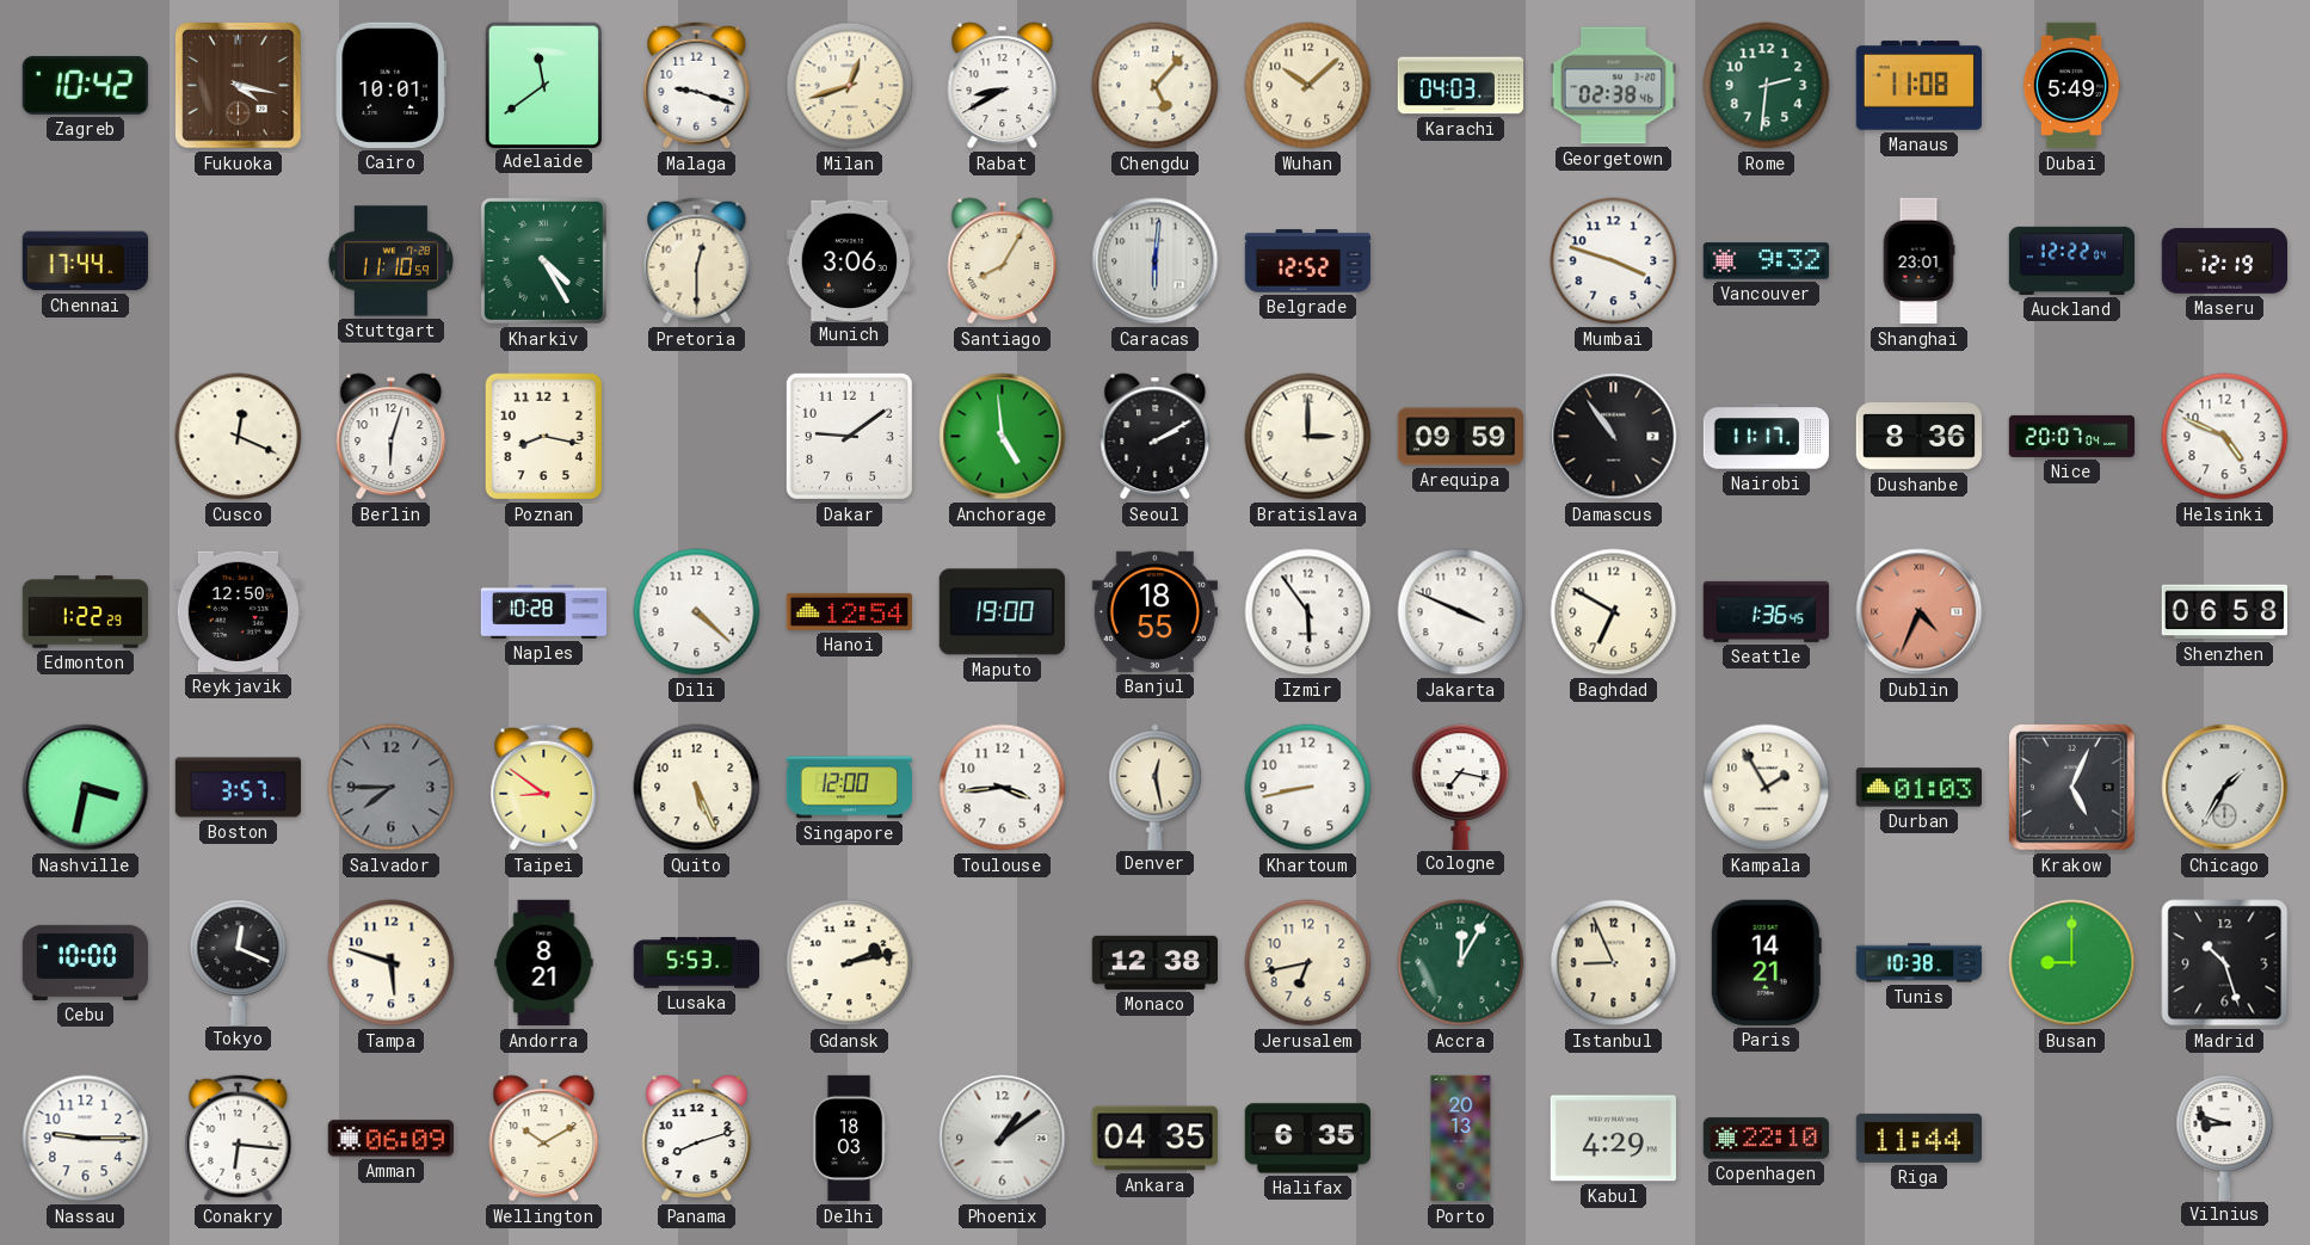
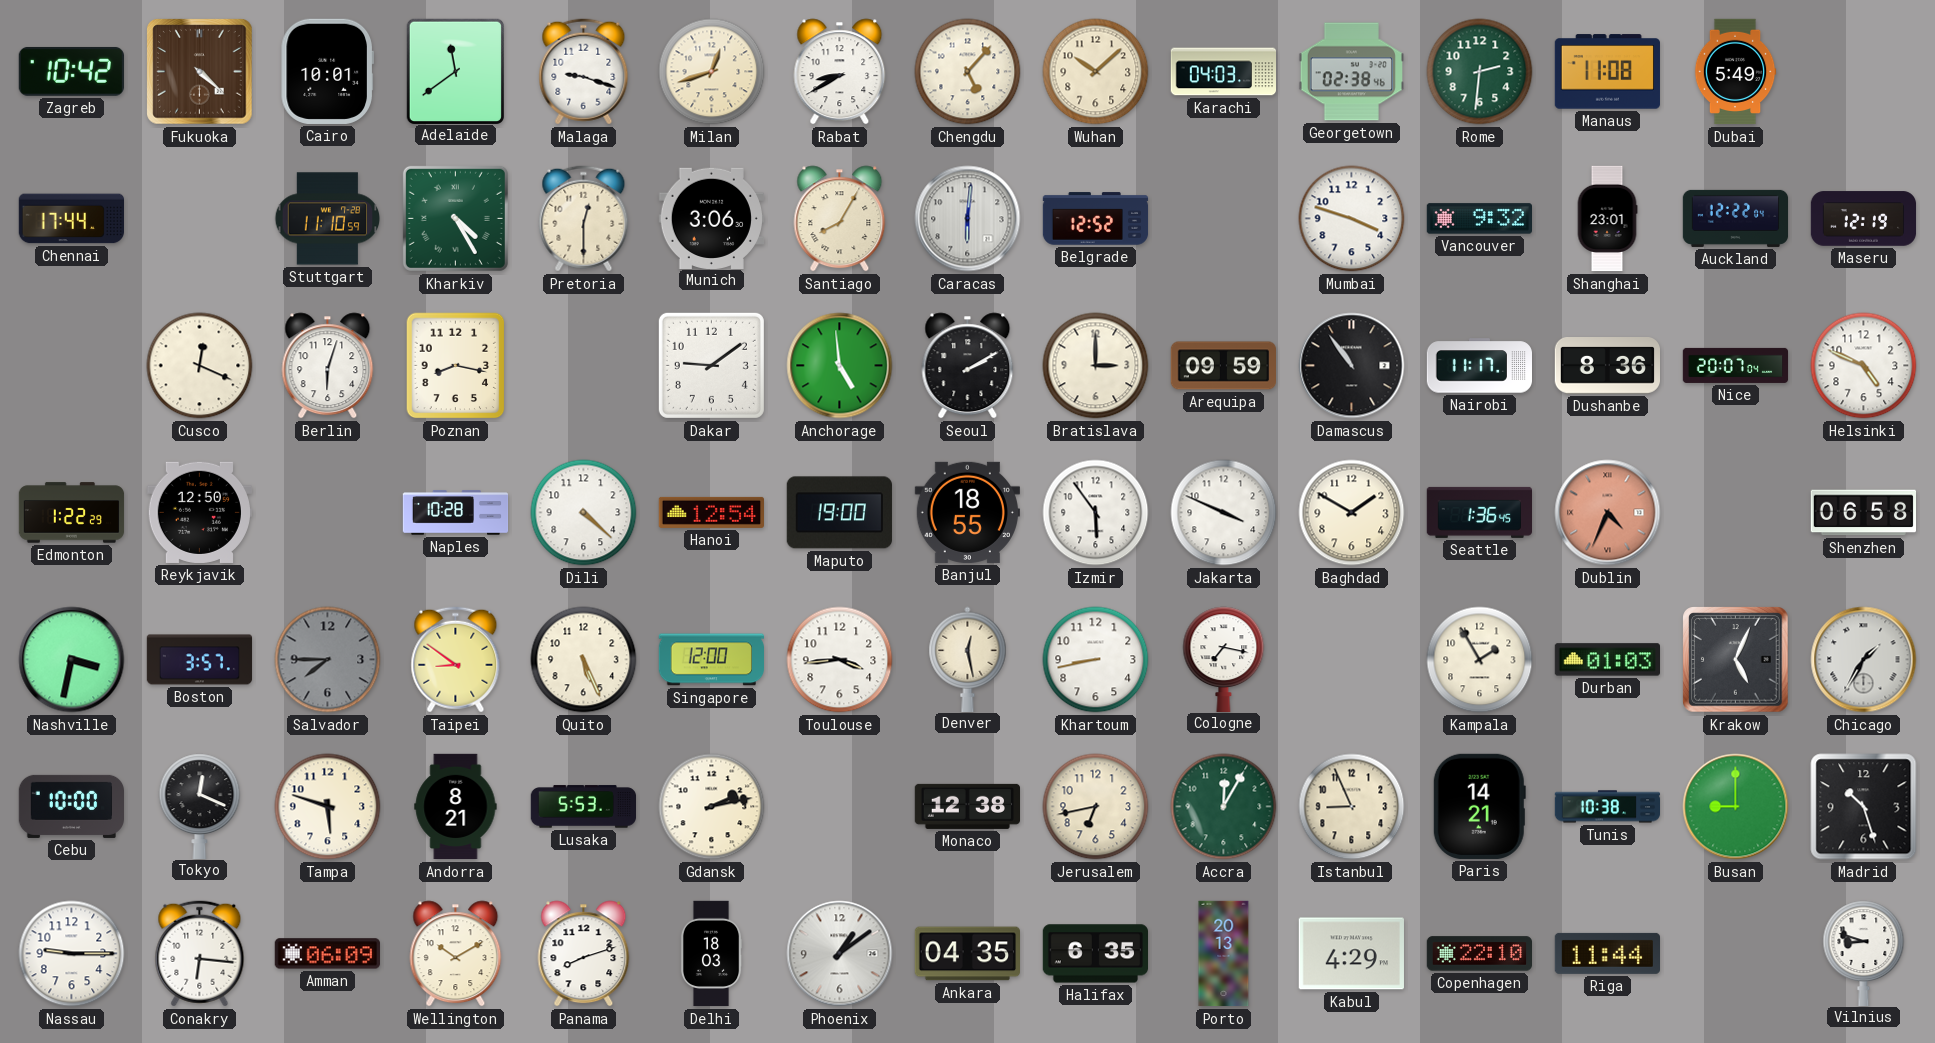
Fukuoka: 4:17 -> 4:22 (200, 72)
Baghdad: 6:50 -> 1:50 (1352, 513)
